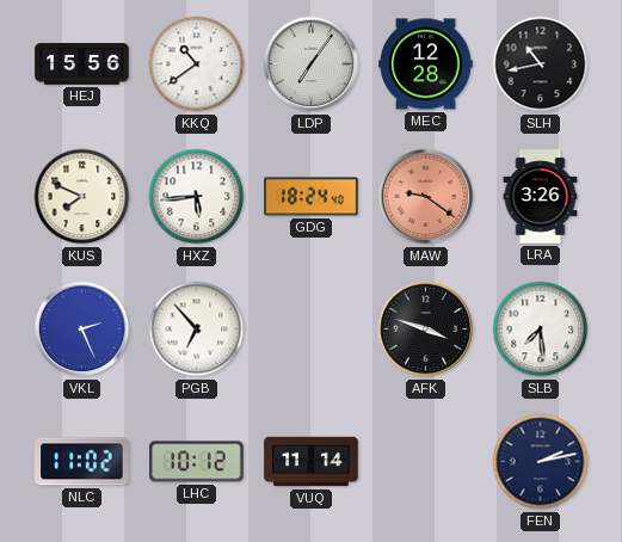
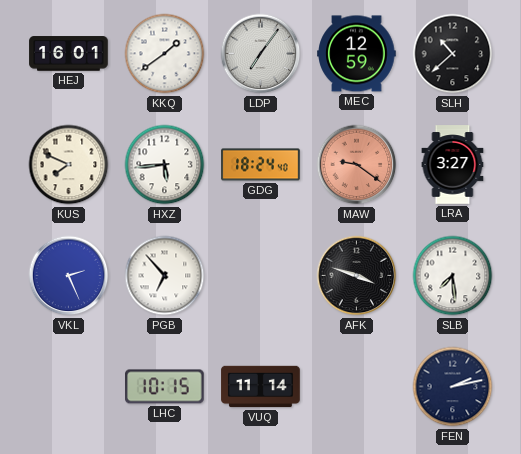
HEJ: 15:56 -> 16:01 (69, 54)
KKQ: 10:39 -> 1:39 (165, 54)
MEC: 12:28 -> 12:59 (357, 54)
SLH: 10:43 -> 10:38 (453, 54)
LRA: 3:26 -> 3:27 (453, 165)
NLC: 11:02 -> none (82, 462)
LHC: 10:12 -> 10:15 (165, 387)
